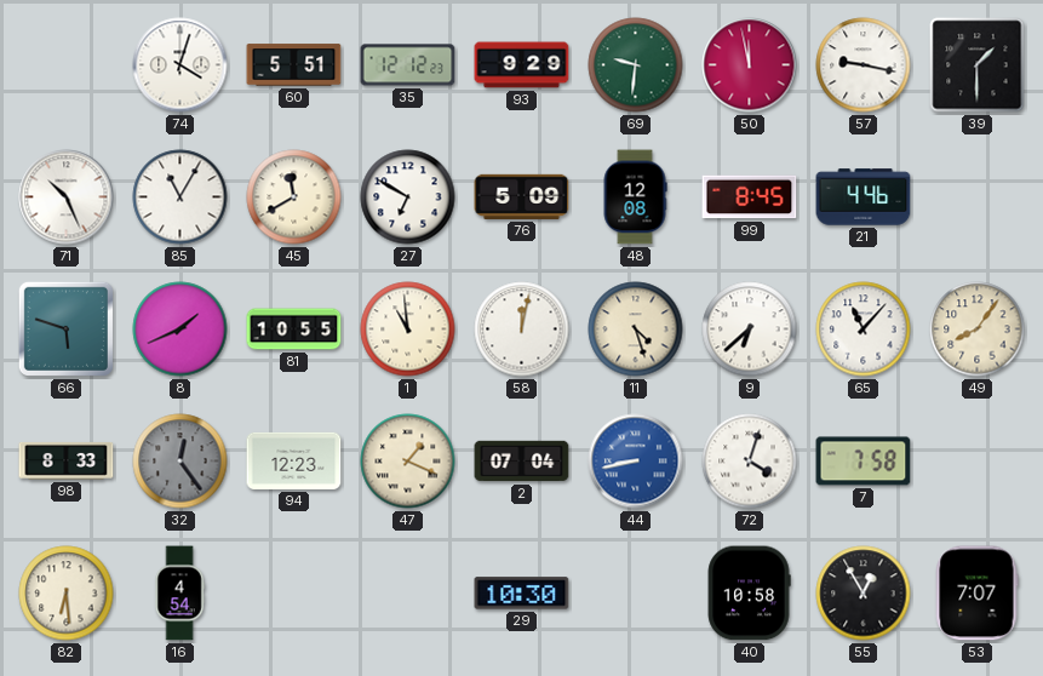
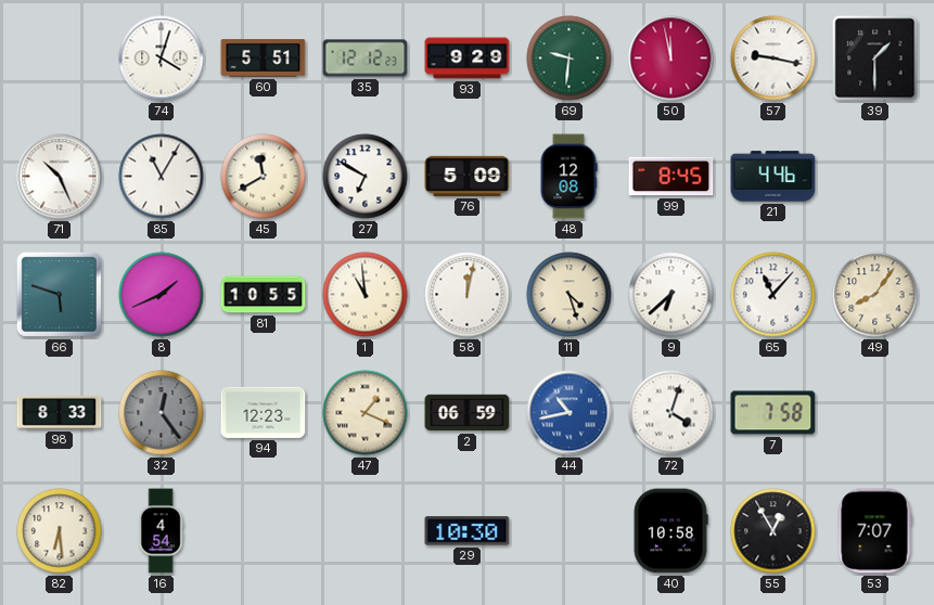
2: 07:04 -> 06:59 (468, 413)
44: 8:43 -> 10:43 (570, 413)
